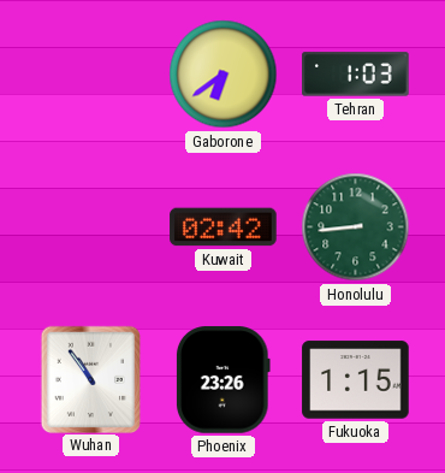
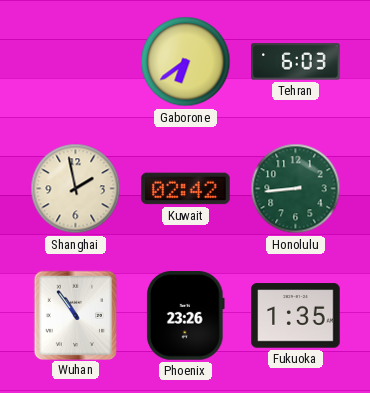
Tehran: 1:03 -> 6:03 (296, 62)
Shanghai: none -> 1:58 (76, 189)
Fukuoka: 1:15 -> 1:35 (296, 316)
